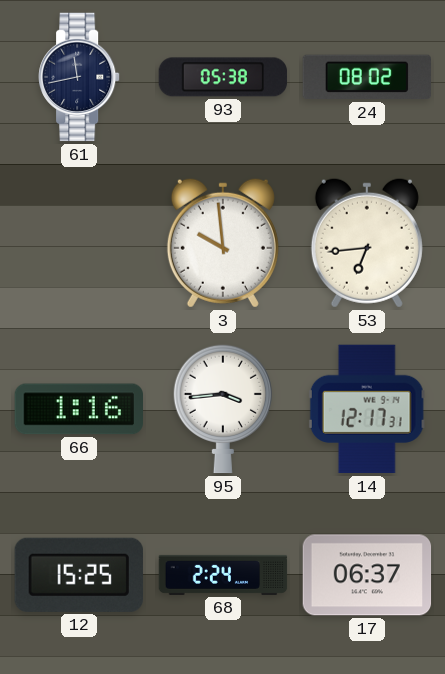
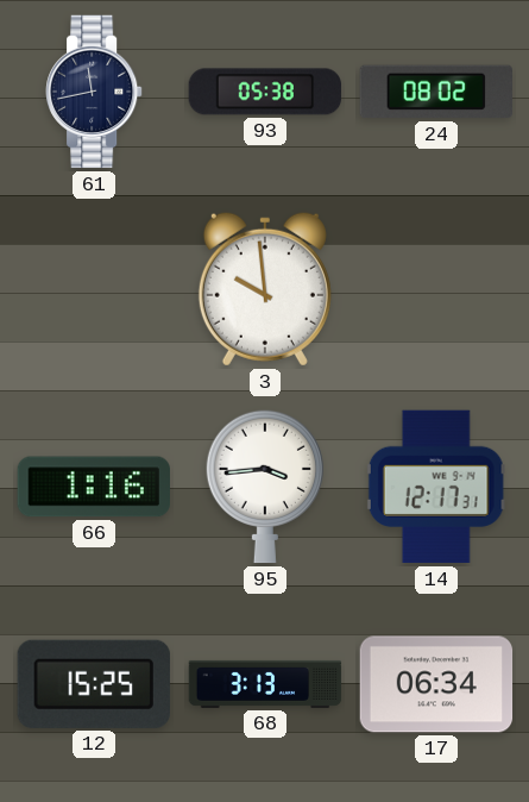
53: 6:44 -> none (367, 243)
68: 2:24 -> 3:13 (265, 684)
17: 06:37 -> 06:34 (436, 684)
